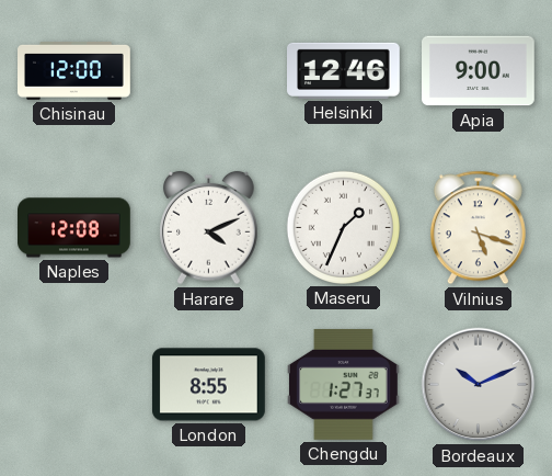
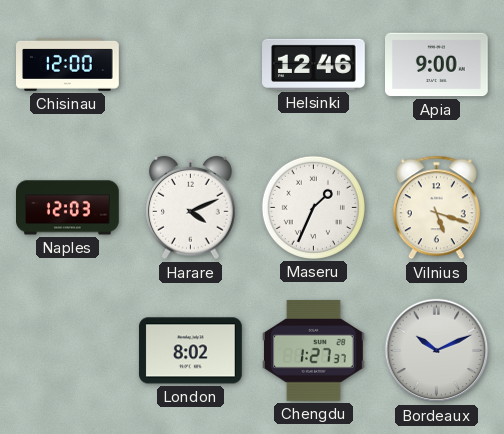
Naples: 12:08 -> 12:03 (68, 208)
London: 8:55 -> 8:02 (190, 351)
